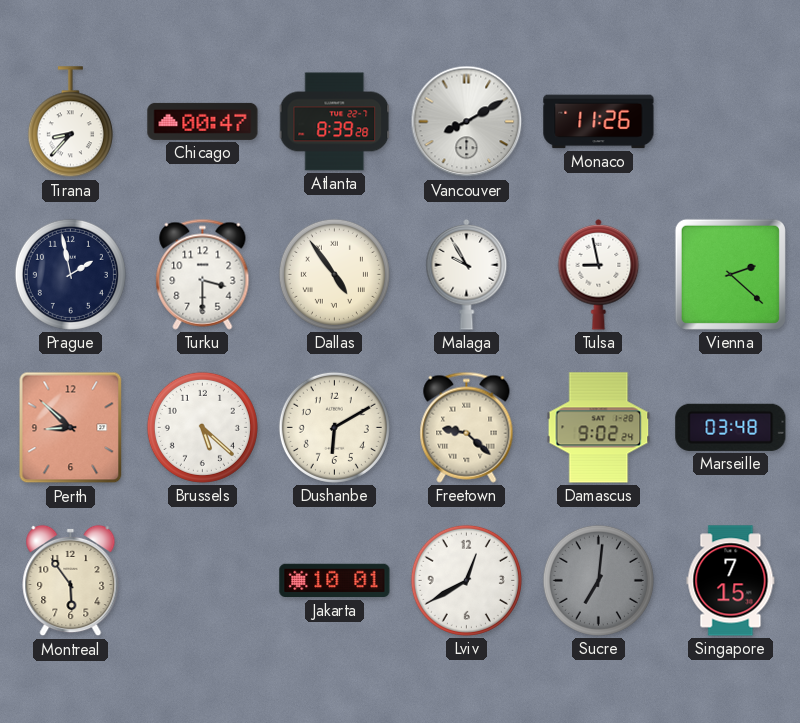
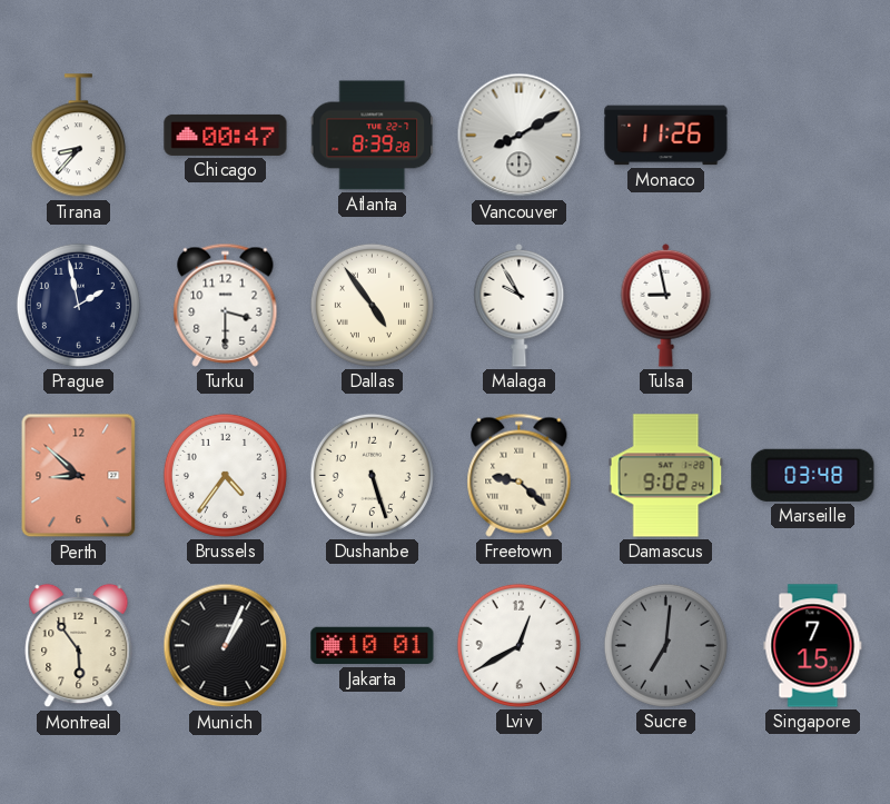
Vienna: 2:22 -> none (730, 274)
Brussels: 5:22 -> 4:36 (225, 475)
Dushanbe: 6:10 -> 5:27 (372, 475)
Munich: none -> 1:04 (226, 646)
